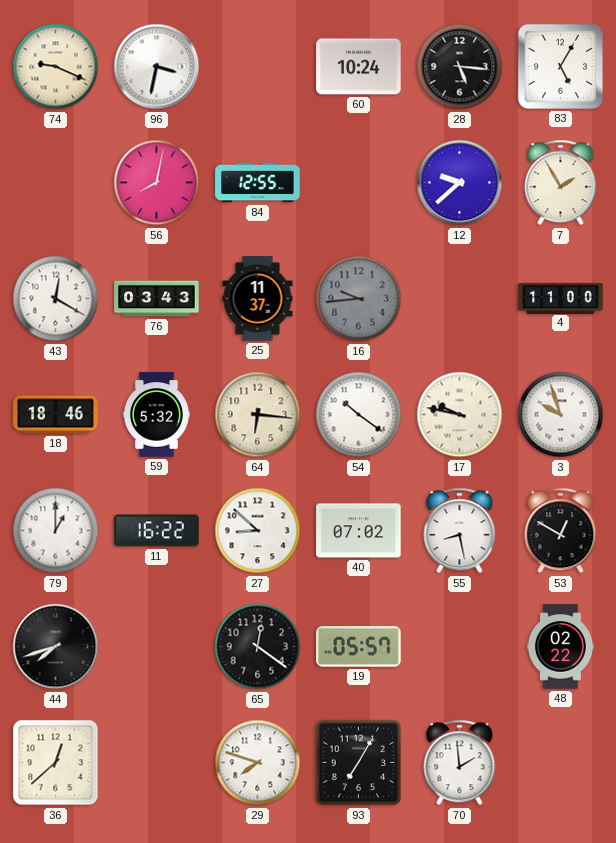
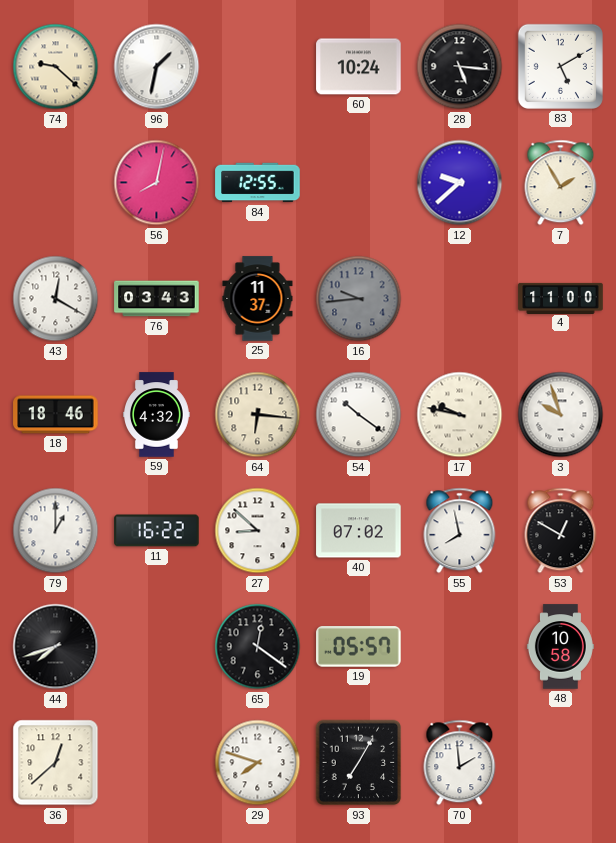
74: 9:19 -> 9:22 (56, 67)
96: 3:32 -> 1:32 (157, 67)
83: 5:05 -> 5:10 (560, 66)
59: 5:32 -> 4:32 (157, 415)
55: 8:28 -> 7:58 (460, 531)
48: 02:22 -> 10:58 (560, 647)
